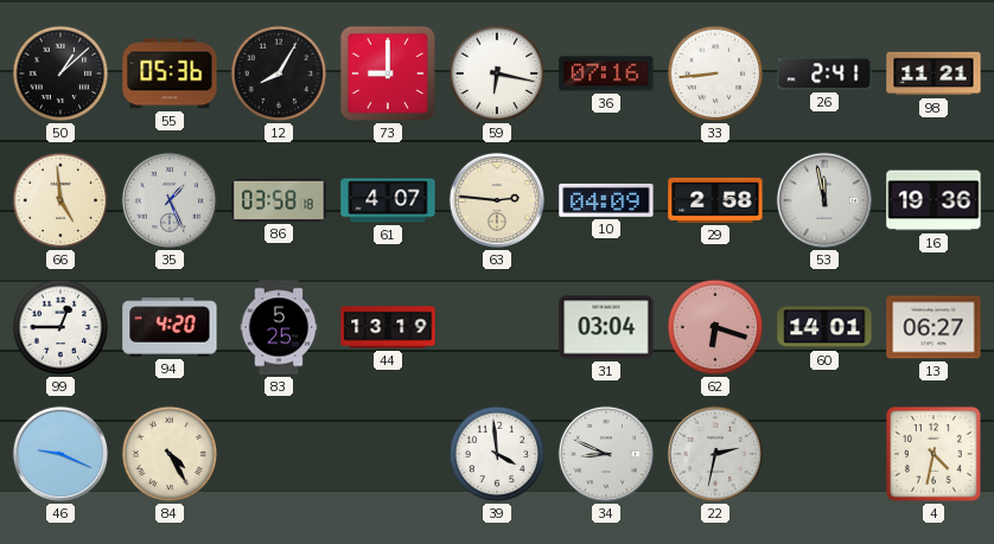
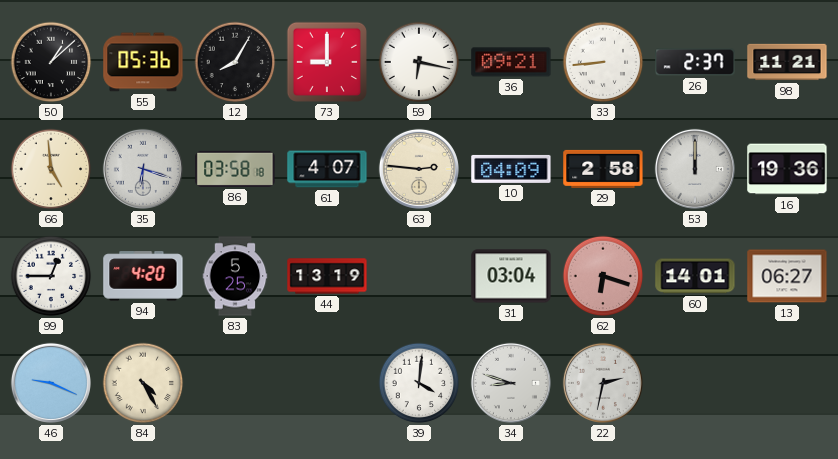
36: 07:16 -> 09:21 (511, 62)
26: 2:41 -> 2:37 (695, 62)
35: 1:26 -> 6:18 (143, 169)
53: 11:58 -> 12:00 (695, 169)
39: 3:59 -> 4:01 (419, 383)
34: 8:49 -> 8:48 (511, 383)
4: 4:32 -> none (934, 454)
